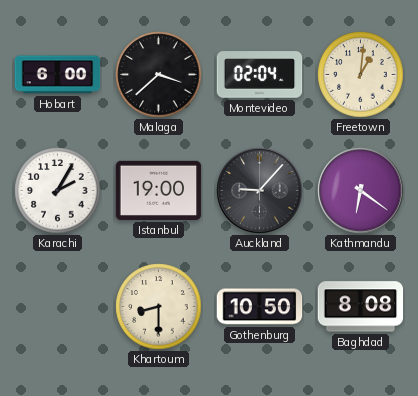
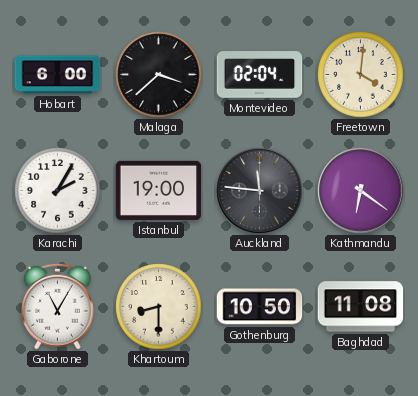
Freetown: 1:01 -> 4:01 (361, 75)
Auckland: 9:07 -> 11:46 (260, 191)
Gaborone: none -> 11:05 (58, 306)
Baghdad: 8:08 -> 11:08 (361, 307)
